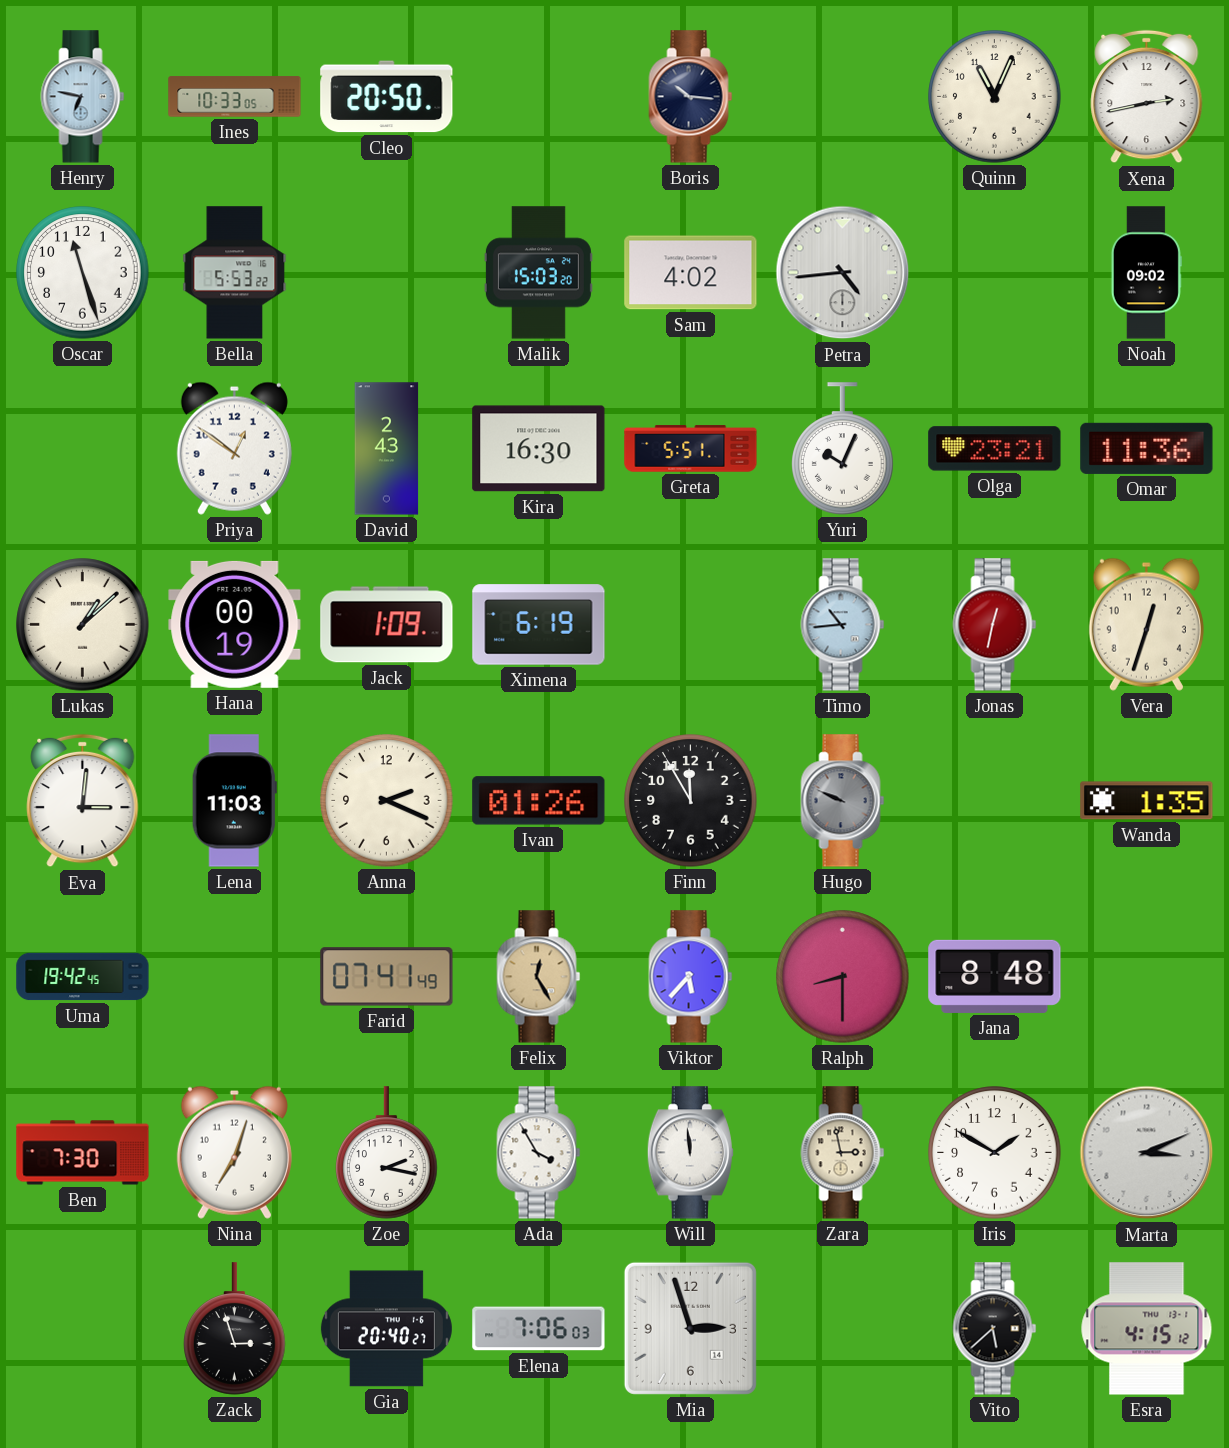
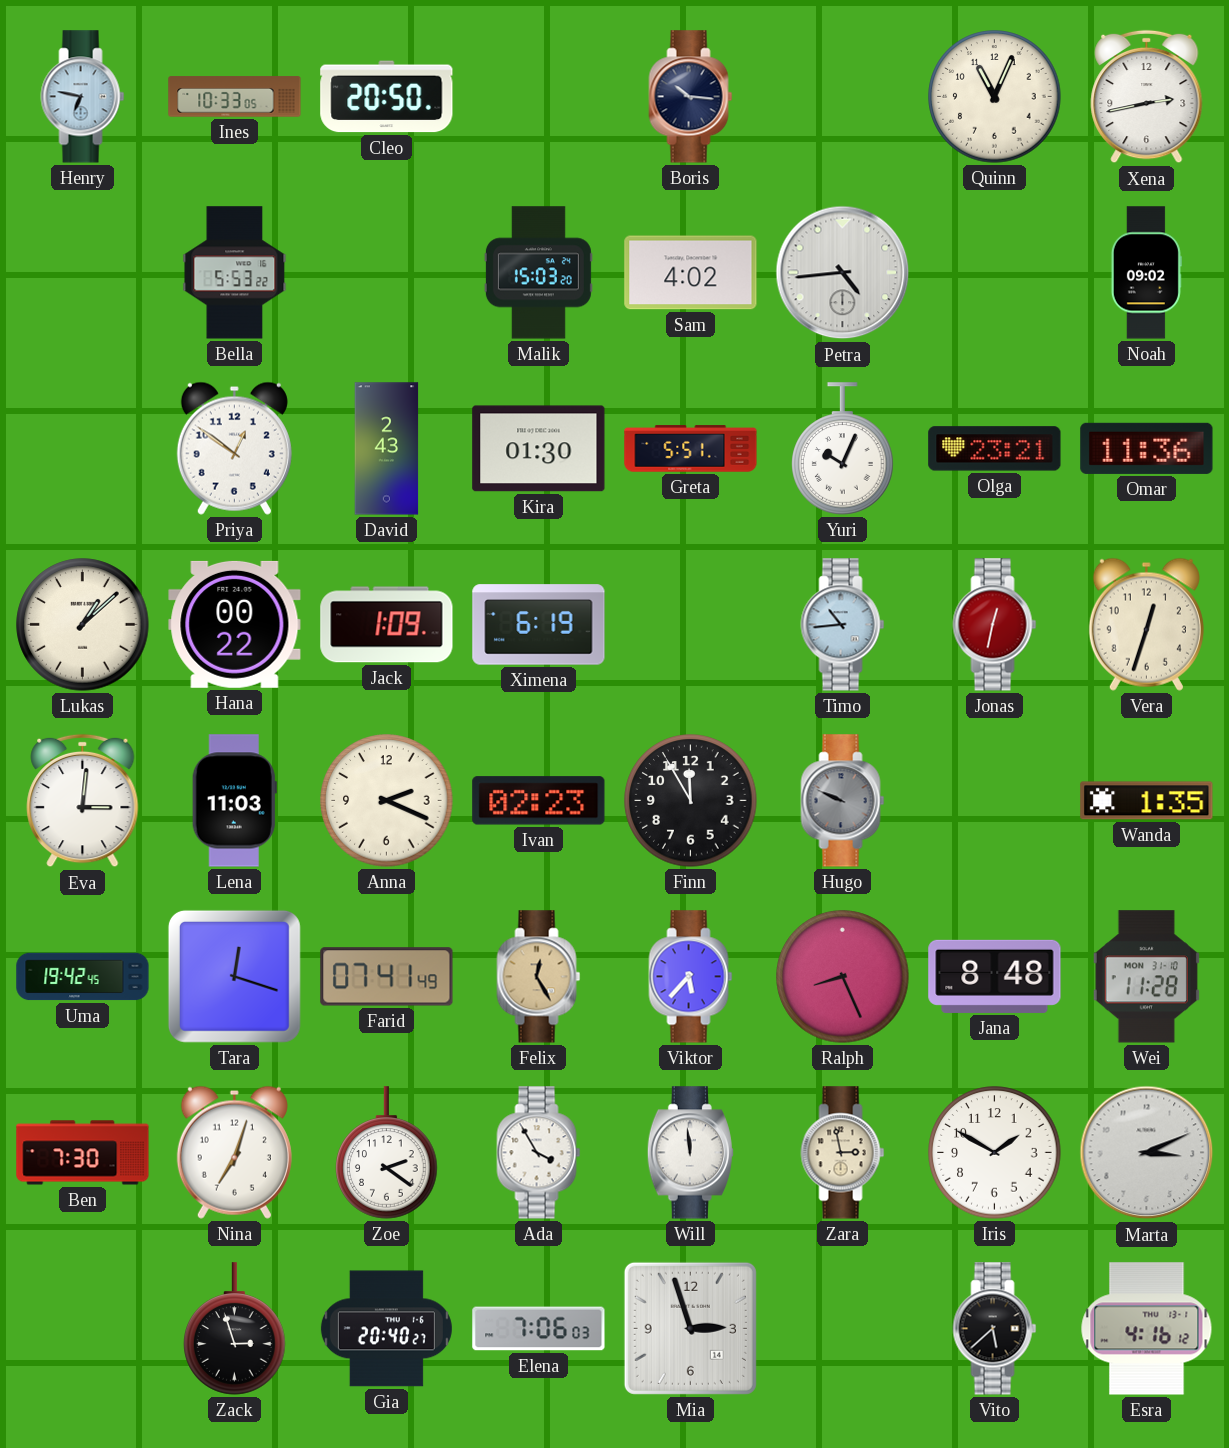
Oscar: 11:27 -> none (83, 273)
Kira: 16:30 -> 01:30 (539, 449)
Hana: 00:19 -> 00:22 (235, 624)
Ivan: 01:26 -> 02:23 (539, 801)
Tara: none -> 12:18 (234, 976)
Ralph: 8:30 -> 8:26 (843, 977)
Wei: none -> 11:28 (1146, 977)
Zoe: 2:17 -> 2:21 (387, 1153)
Esra: 4:15 -> 4:16 (1147, 1329)
